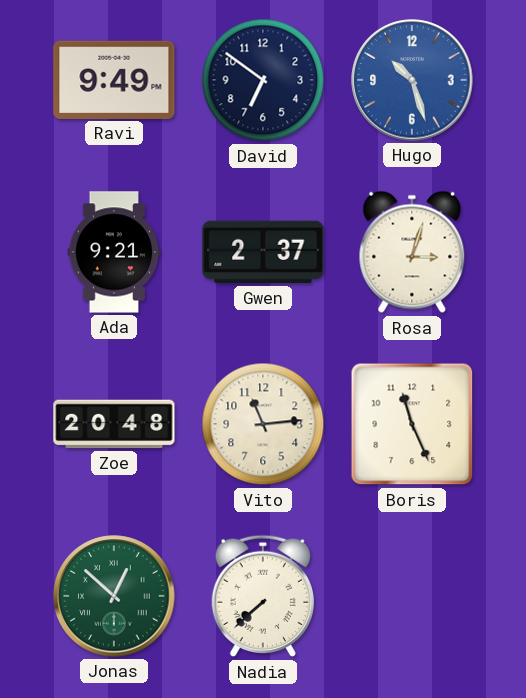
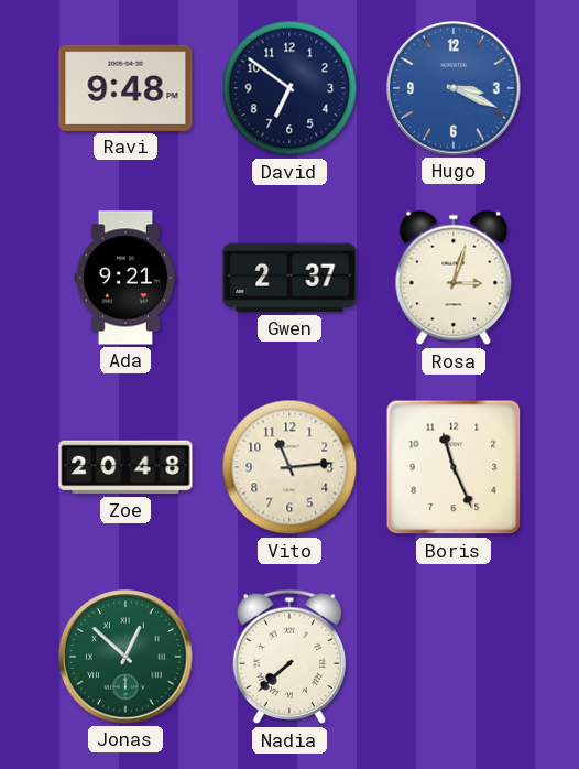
Ravi: 9:49 -> 9:48 (125, 88)
Hugo: 10:27 -> 3:19 (454, 88)
